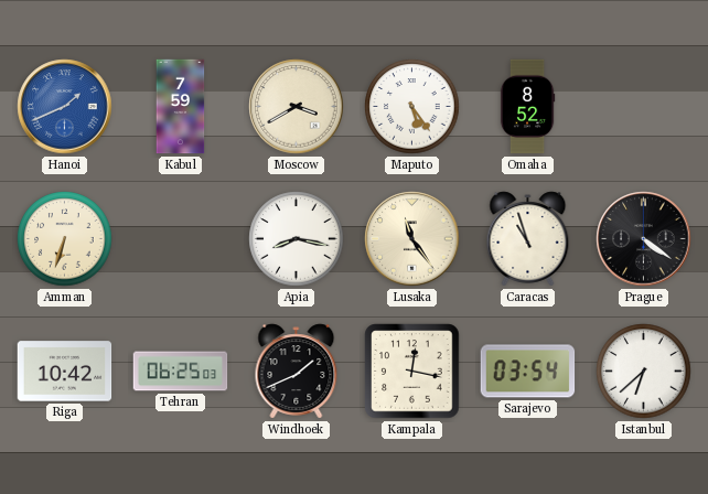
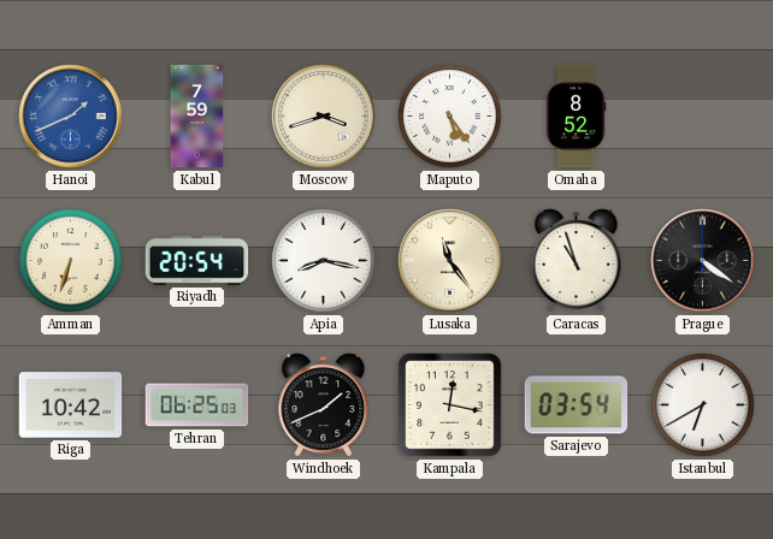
Moscow: 3:40 -> 3:42 (324, 117)
Riyadh: none -> 20:54 (197, 260)
Istanbul: 6:38 -> 6:40 (703, 405)
